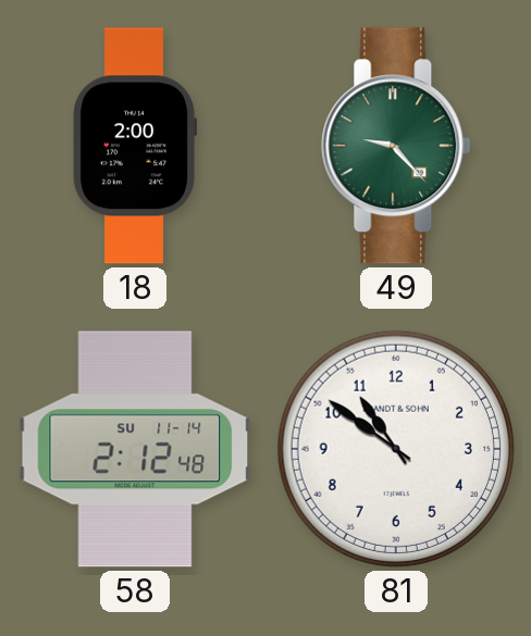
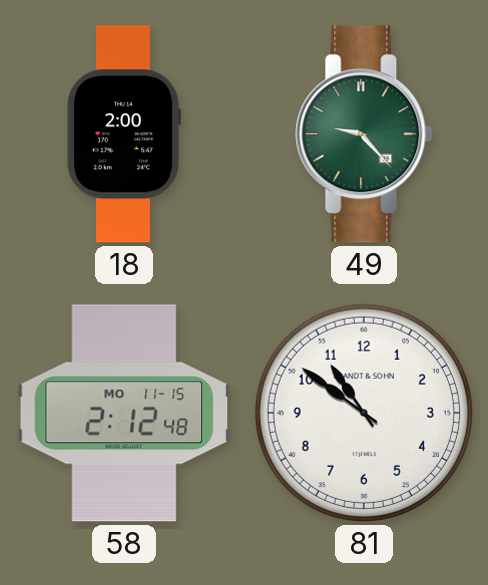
58 date: SU 11-14 -> MO 11-15 (124, 413)
